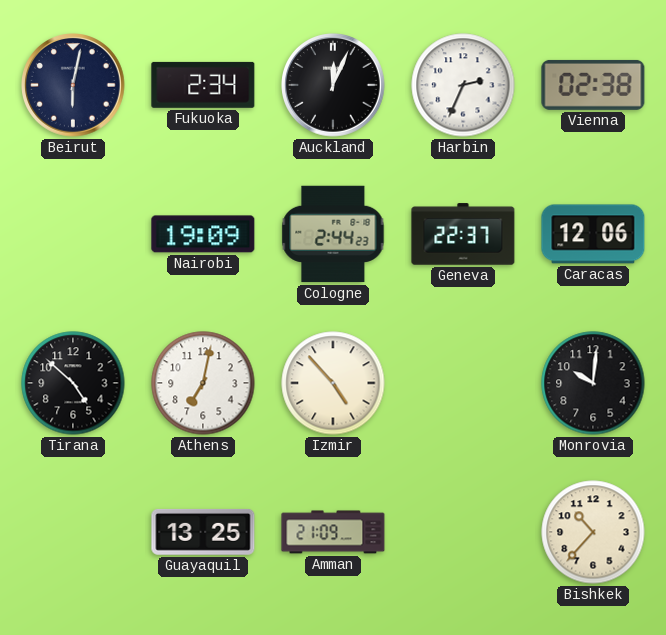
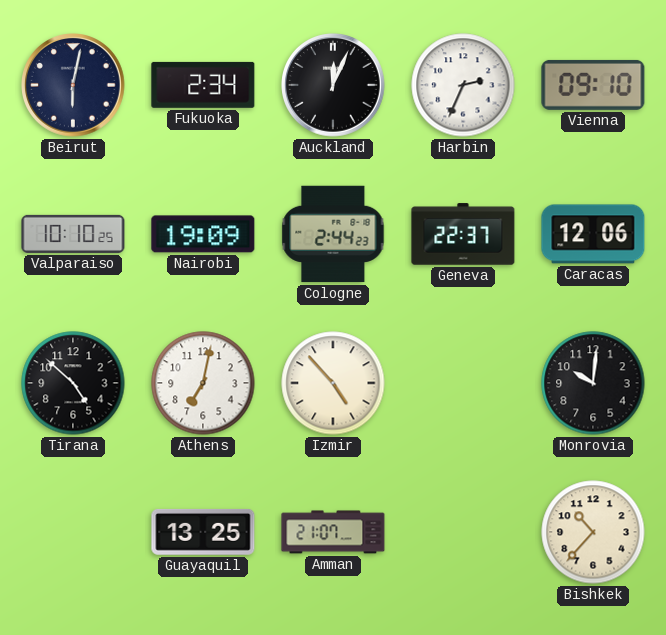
Vienna: 02:38 -> 09:10 (593, 85)
Valparaiso: none -> 10:10 (73, 234)
Amman: 21:09 -> 21:07 (333, 532)
